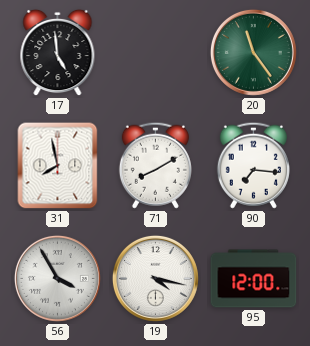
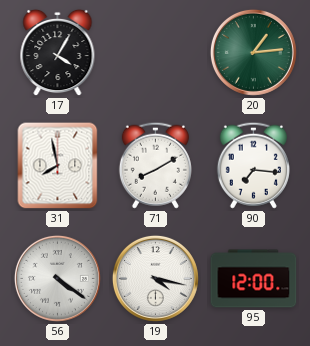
17: 4:59 -> 4:05 (58, 53)
20: 11:24 -> 1:14 (253, 52)
56: 3:55 -> 4:21 (57, 278)
